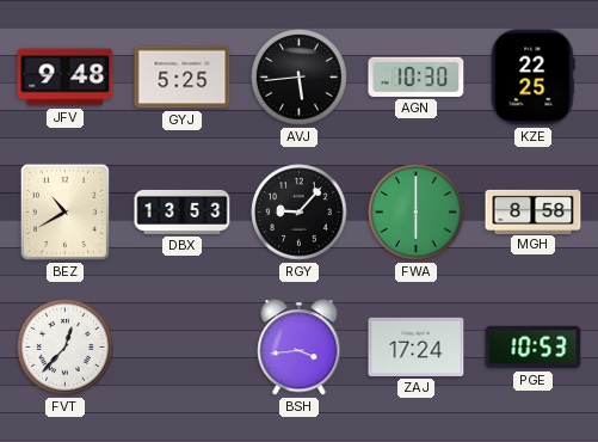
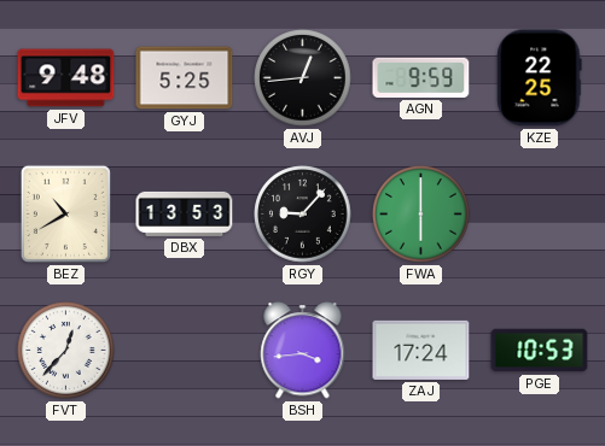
AVJ: 5:44 -> 12:44 (303, 78)
AGN: 10:30 -> 9:59 (421, 77)
MGH: 8:58 -> none (534, 211)
